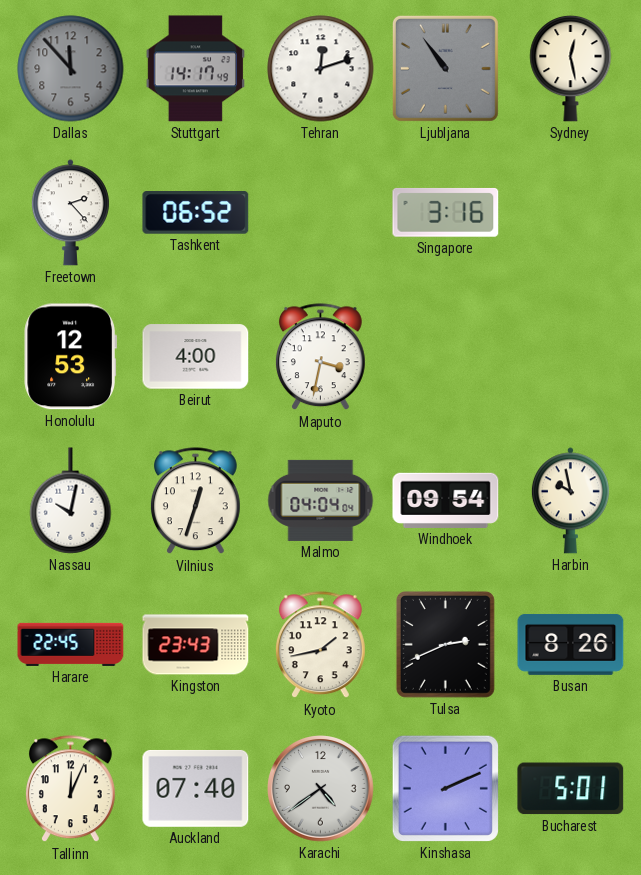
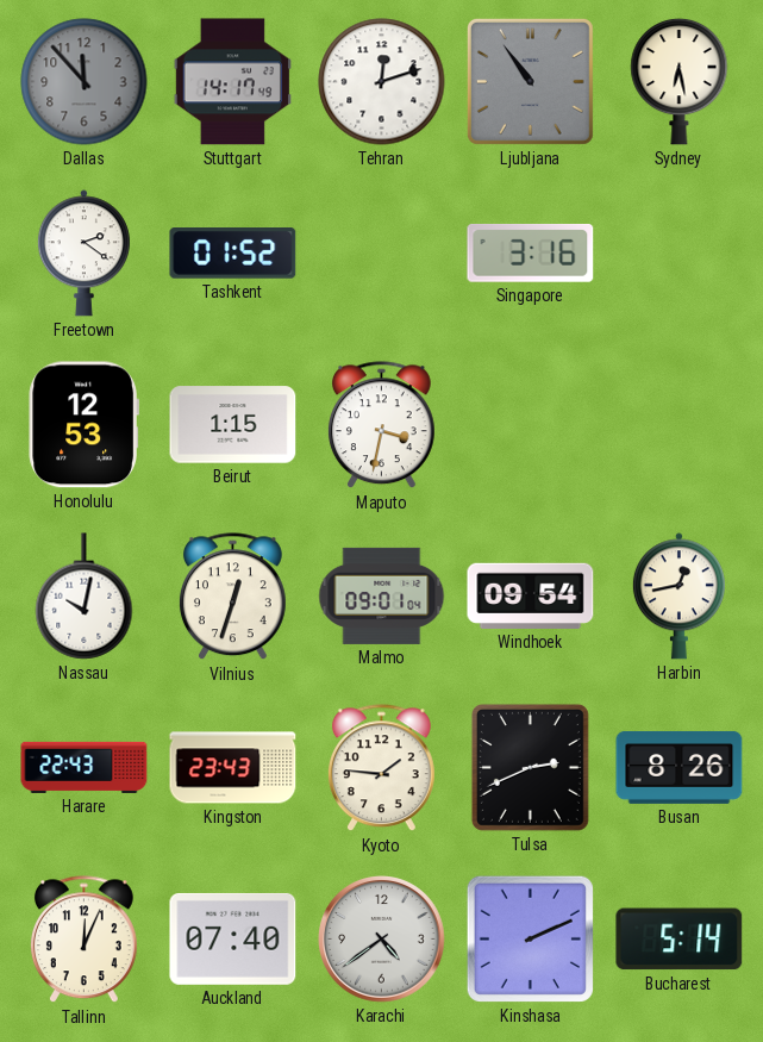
Sydney: 12:28 -> 6:28 (680, 81)
Freetown: 2:23 -> 2:21 (83, 254)
Tashkent: 06:52 -> 01:52 (233, 254)
Beirut: 4:00 -> 1:15 (233, 425)
Malmo: 04:04 -> 09:01 (382, 595)
Harbin: 9:58 -> 12:43 (678, 597)
Harare: 22:45 -> 22:43 (85, 767)
Kyoto: 1:43 -> 1:46 (381, 768)
Bucharest: 5:01 -> 5:14 (680, 940)
